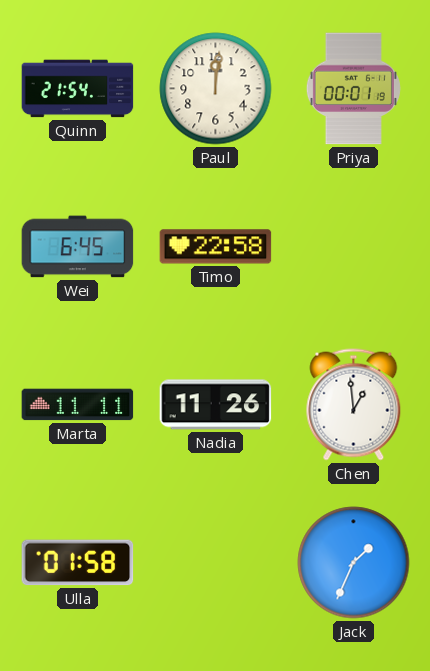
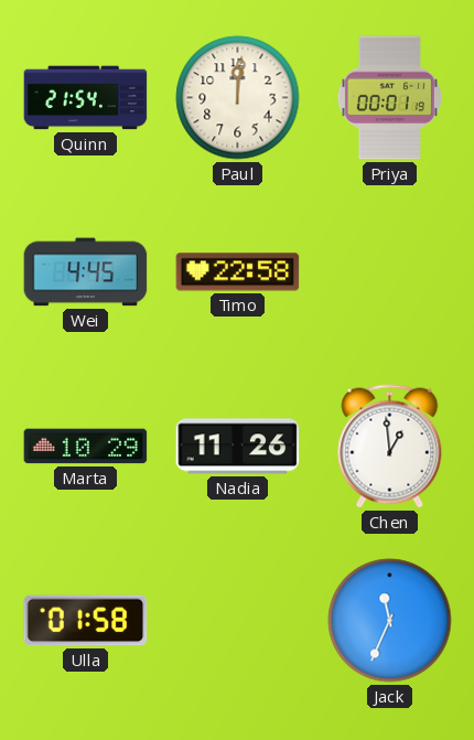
Wei: 6:45 -> 4:45 (86, 272)
Marta: 11:11 -> 10:29 (86, 447)
Jack: 1:34 -> 11:34 (390, 621)
